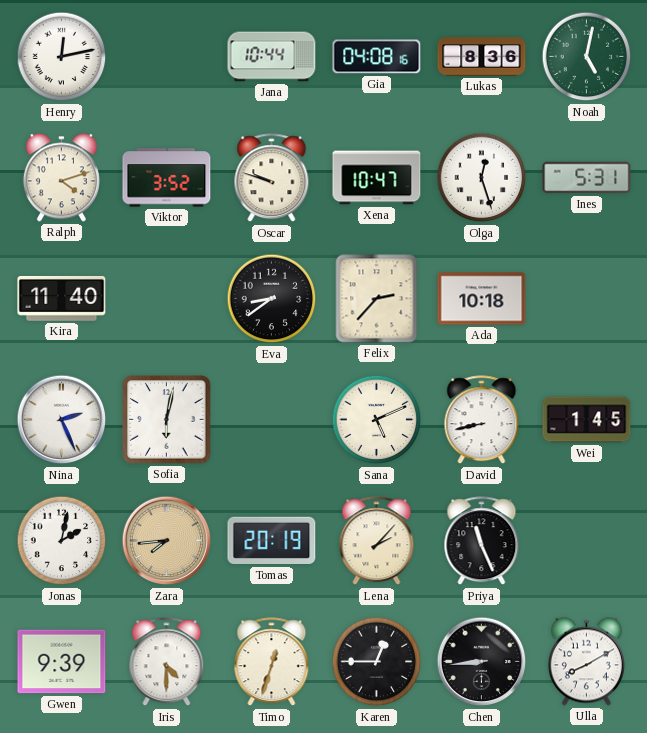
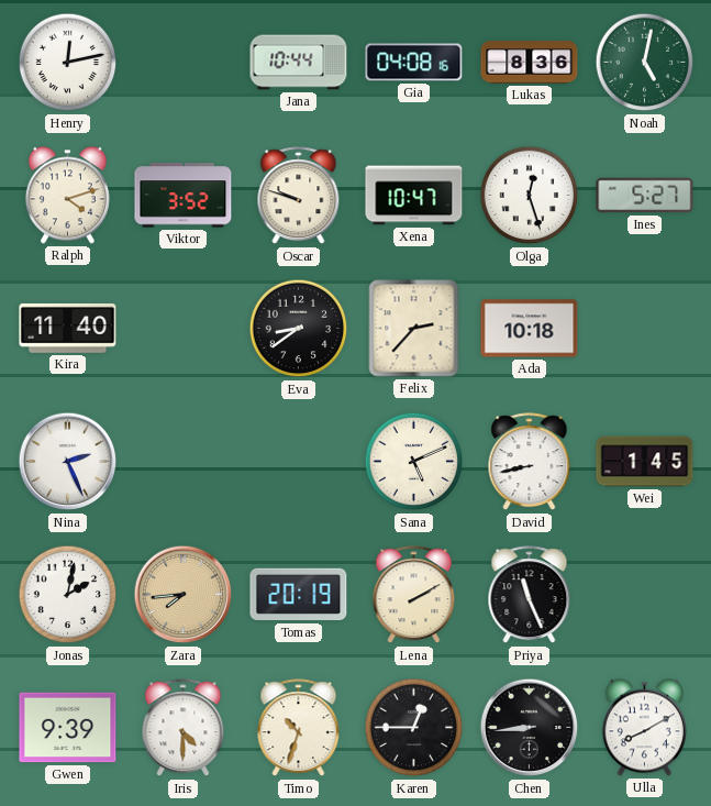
Ines: 5:31 -> 5:27 (645, 196)
Sofia: 6:02 -> none (167, 420)
Lena: 2:07 -> 2:10 (414, 595)
Timo: 12:33 -> 10:33 (299, 728)
